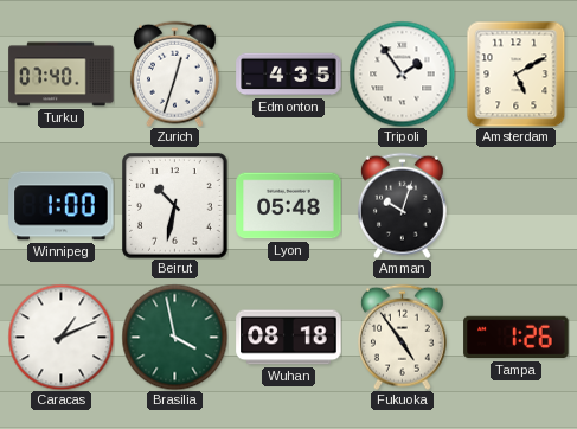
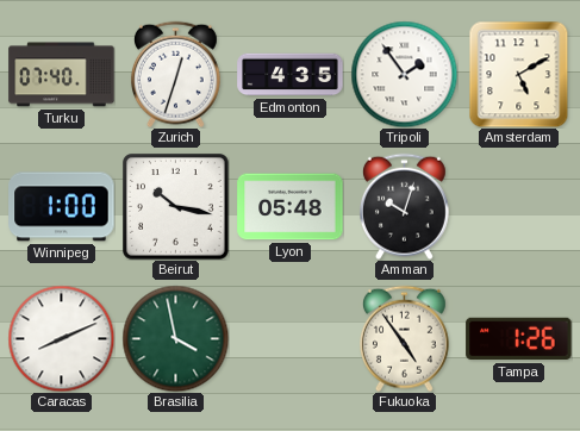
Beirut: 10:32 -> 10:17 (176, 207)
Caracas: 1:11 -> 8:11 (61, 338)
Wuhan: 08:18 -> none (289, 338)
